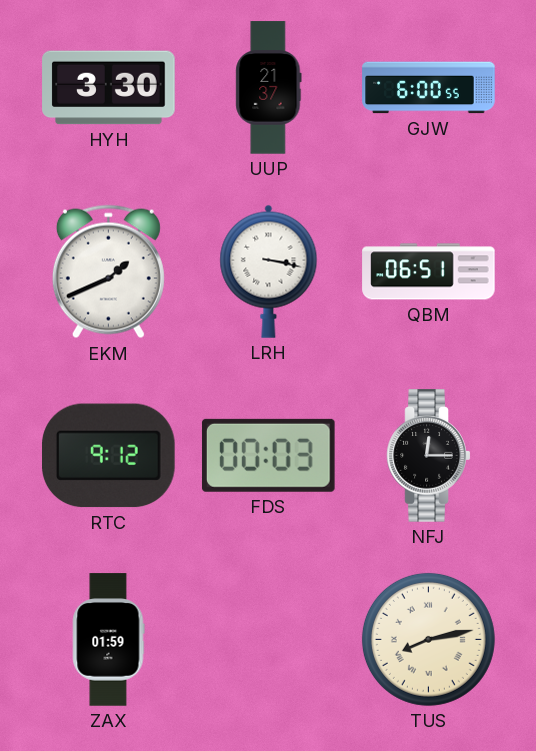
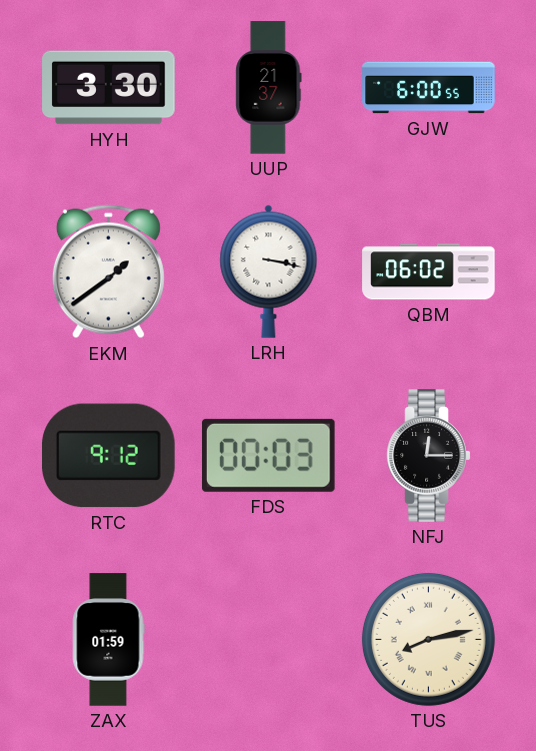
EKM: 1:41 -> 1:39 (108, 272)
QBM: 06:51 -> 06:02 (429, 272)
